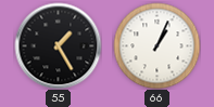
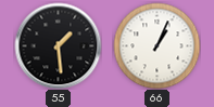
55: 1:25 -> 1:29 (58, 45)
